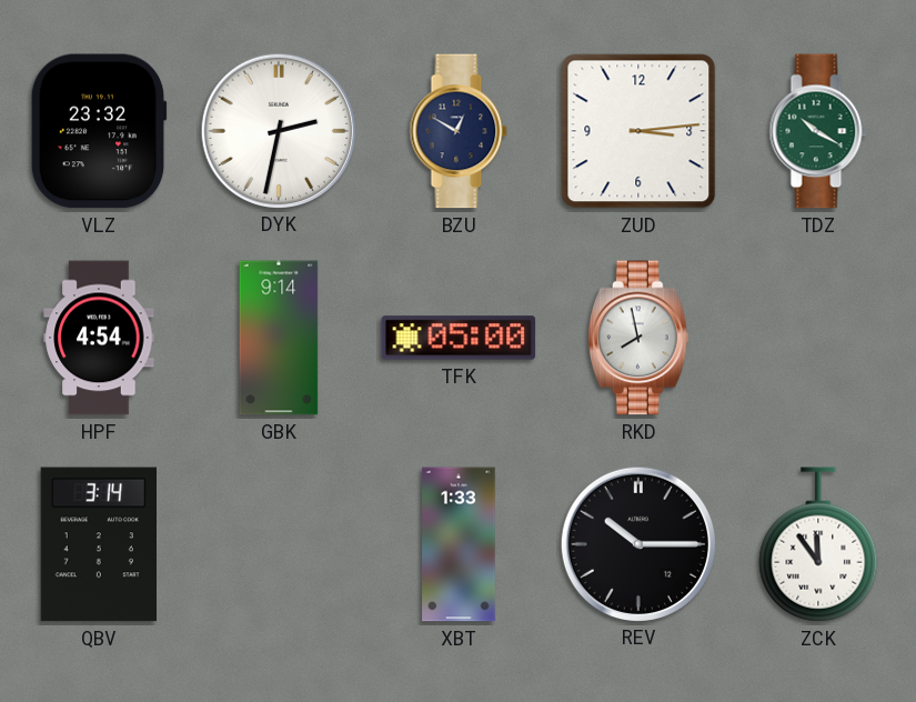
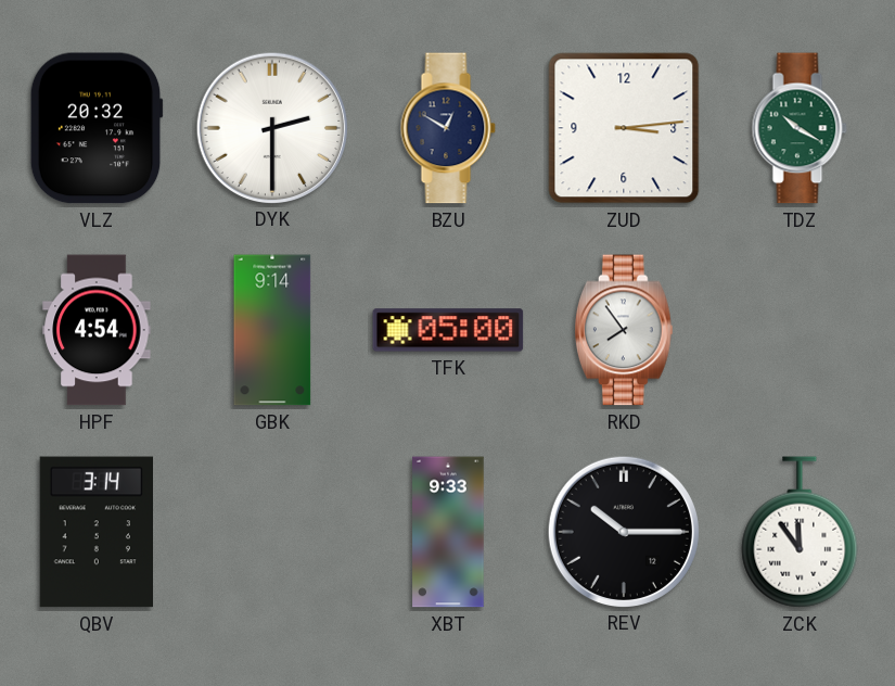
VLZ: 23:32 -> 20:32 (97, 128)
DYK: 2:32 -> 2:30 (271, 127)
RKD: 7:58 -> 7:54 (624, 330)
XBT: 1:33 -> 9:33 (448, 532)
